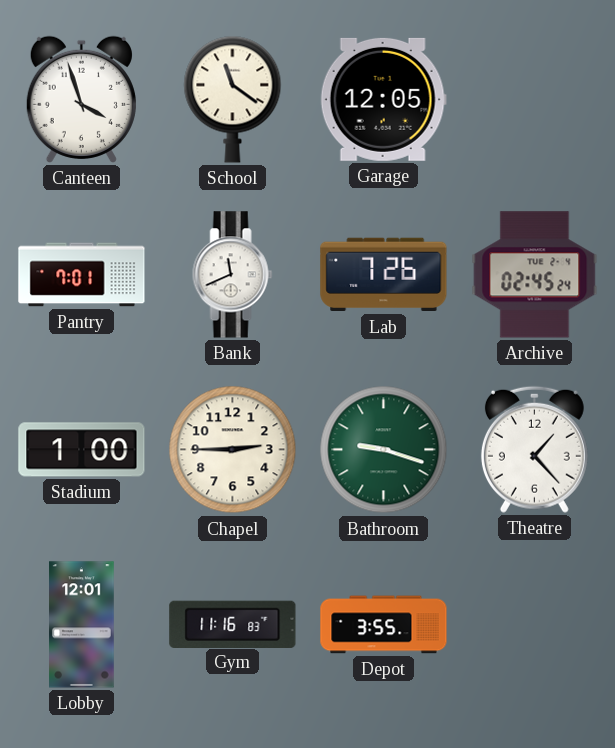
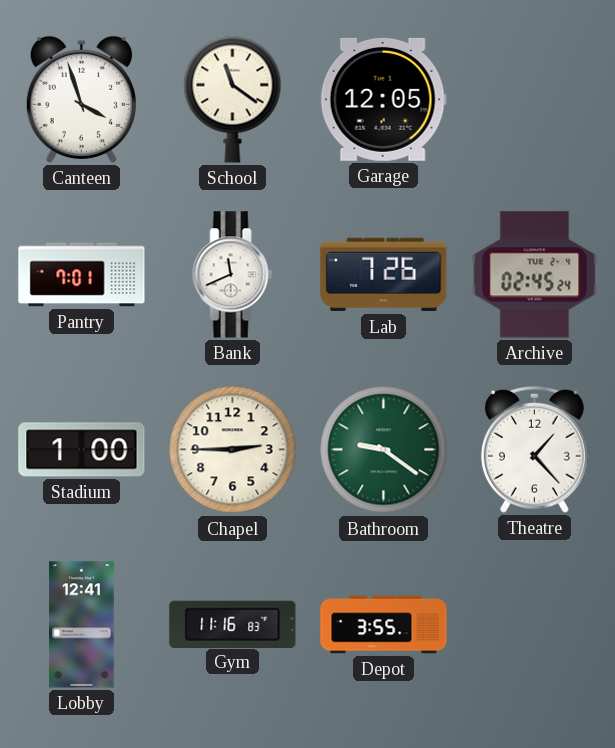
Bathroom: 9:18 -> 9:21 (384, 450)
Lobby: 12:01 -> 12:41 (82, 625)
